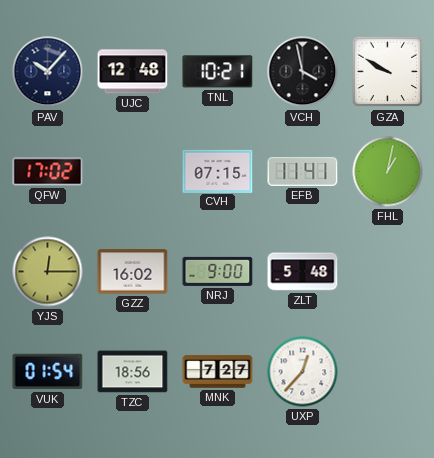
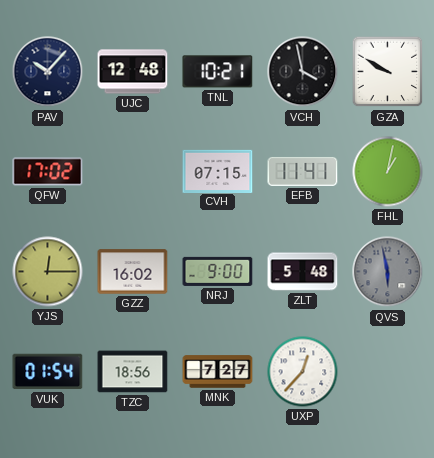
QVS: none -> 5:58 (388, 272)
